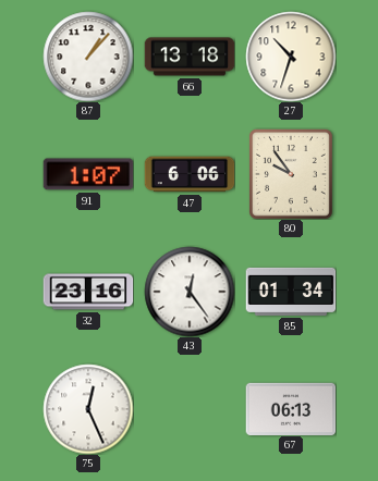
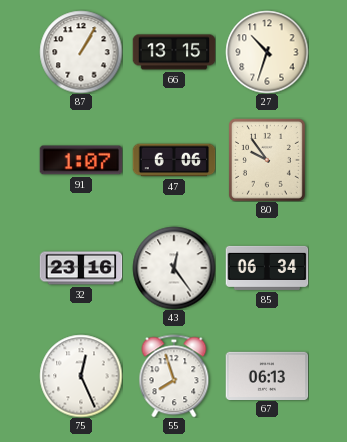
87: 1:07 -> 1:05 (81, 52)
66: 13:18 -> 13:15 (174, 52)
85: 01:34 -> 06:34 (267, 268)
55: none -> 7:57 (174, 376)
